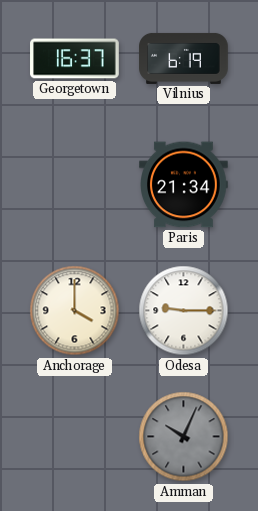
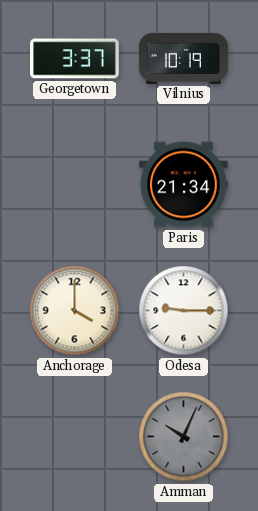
Georgetown: 16:37 -> 3:37 (75, 59)
Vilnius: 6:19 -> 10:19 (184, 58)
